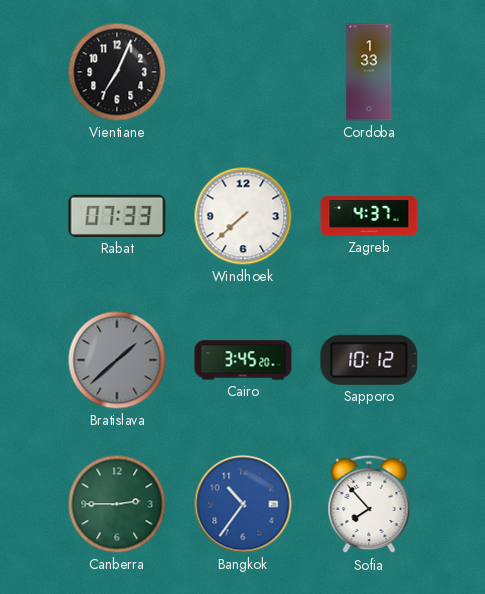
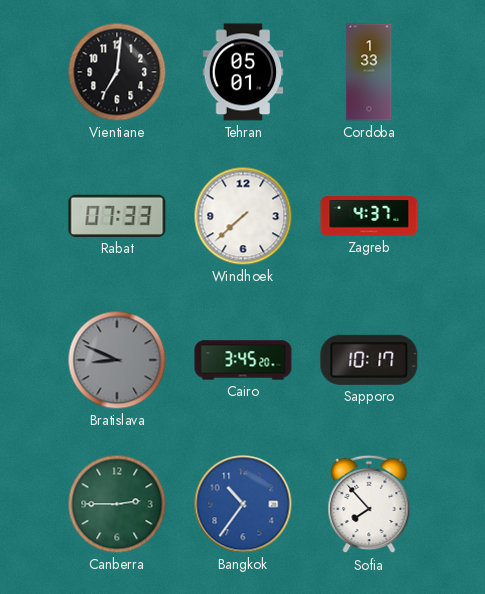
Vientiane: 7:04 -> 7:01 (117, 72)
Tehran: none -> 05:01 (243, 72)
Bratislava: 1:38 -> 8:49 (117, 360)
Sapporo: 10:12 -> 10:17 (369, 360)
